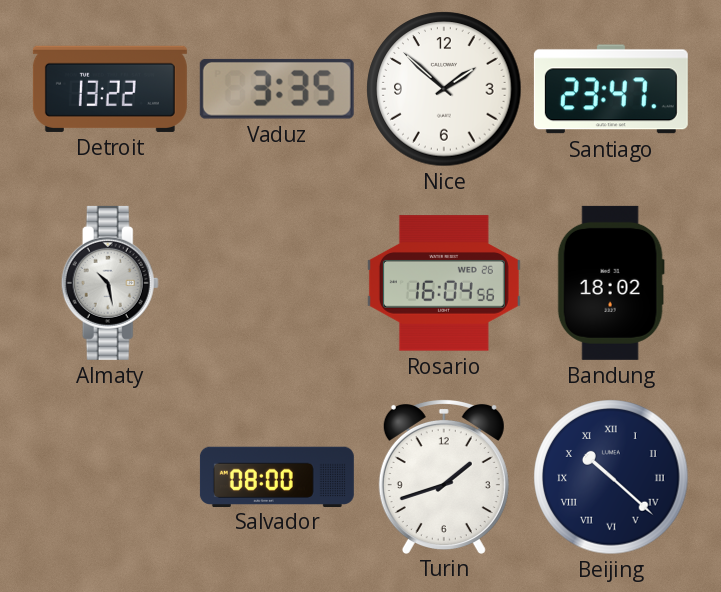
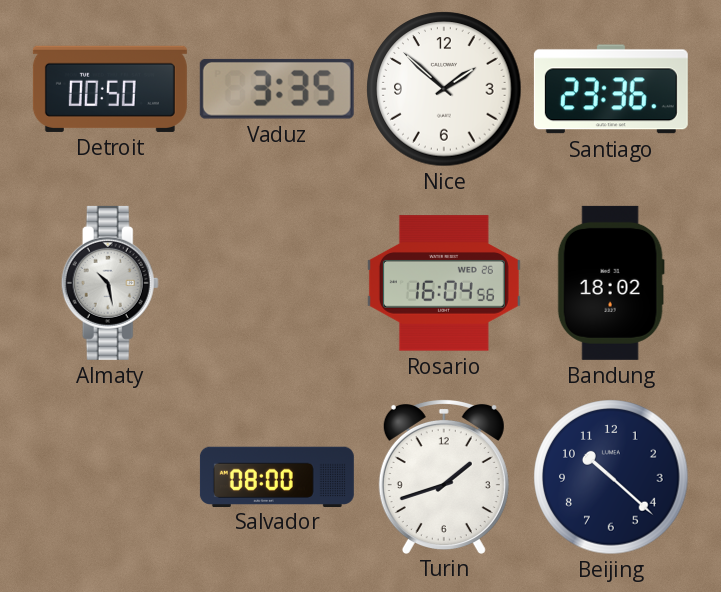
Detroit: 13:22 -> 00:50 (110, 89)
Santiago: 23:47 -> 23:36 (611, 89)
Beijing numerals: Roman -> Arabic (611, 477)
